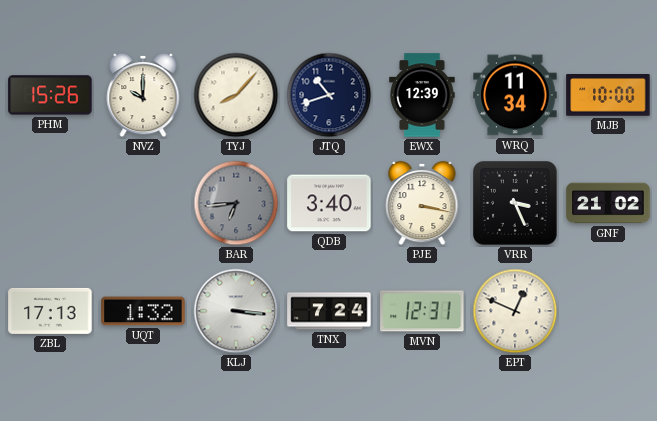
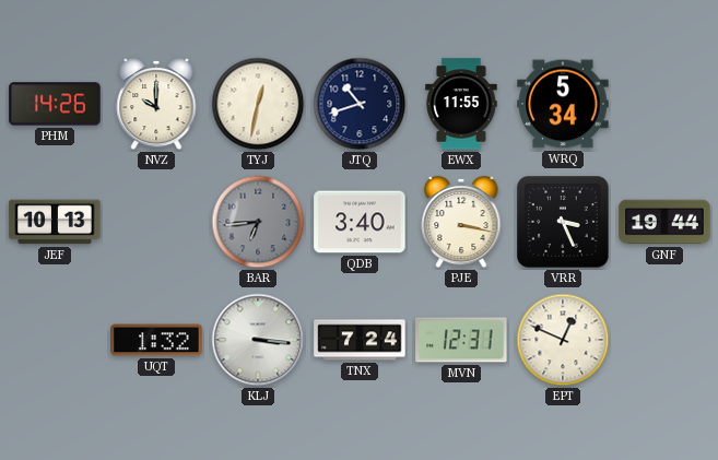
PHM: 15:26 -> 14:26 (55, 104)
TYJ: 8:07 -> 12:32 (258, 104)
EWX: 12:39 -> 11:55 (461, 104)
WRQ: 11:34 -> 5:34 (563, 104)
MJB: 10:00 -> none (608, 95)
JEF: none -> 10:13 (55, 222)
GNF: 21:02 -> 19:44 (664, 222)
ZBL: 17:13 -> none (50, 311)
